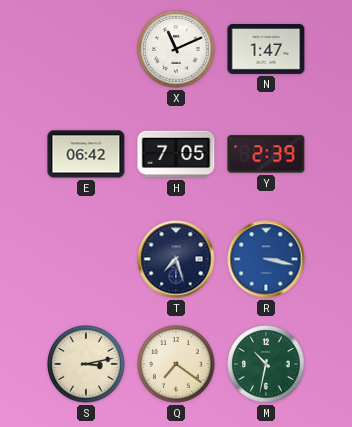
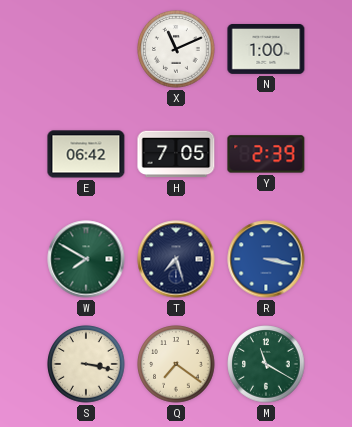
N: 1:47 -> 1:00 (266, 49)
W: none -> 7:50 (86, 259)
S: 3:13 -> 3:17 (86, 364)
M: 10:32 -> 11:20 (266, 364)
